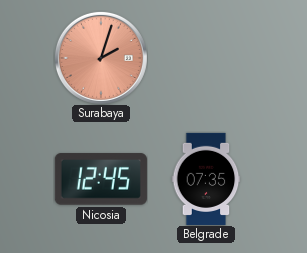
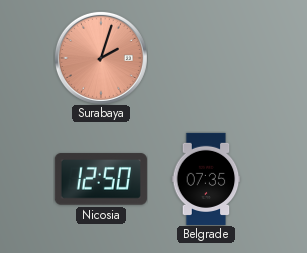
Nicosia: 12:45 -> 12:50 (101, 179)
